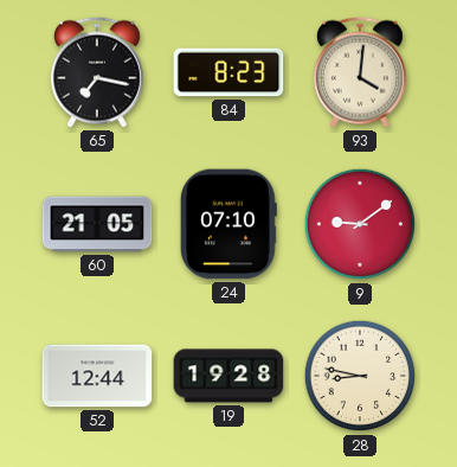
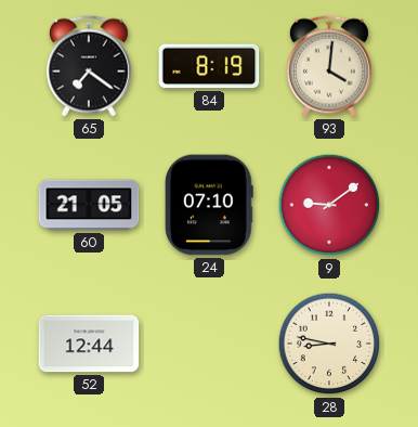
65: 7:17 -> 7:21 (89, 66)
84: 8:23 -> 8:19 (209, 66)
19: 19:28 -> none (228, 376)
